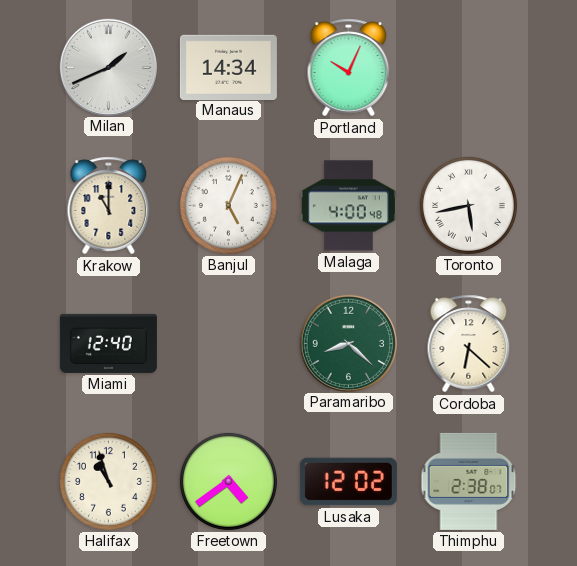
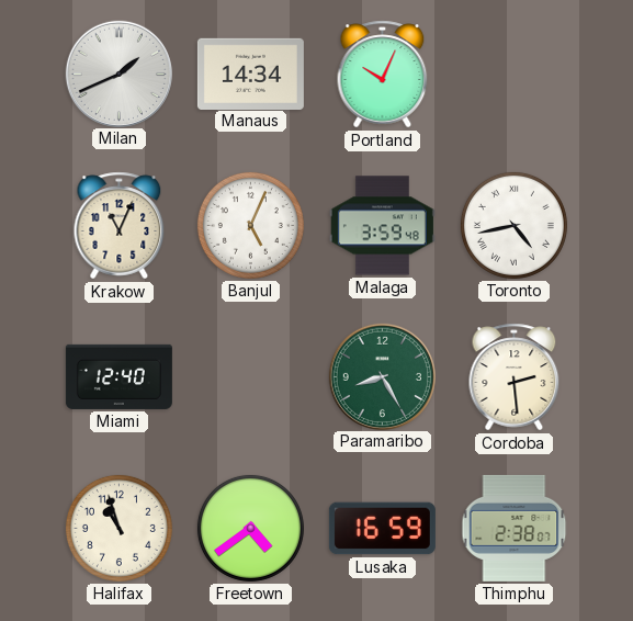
Krakow: 11:00 -> 11:04 (120, 226)
Malaga: 4:00 -> 3:59 (382, 226)
Toronto: 5:43 -> 4:43 (513, 225)
Paramaribo: 8:22 -> 8:25 (382, 376)
Cordoba: 6:22 -> 2:29 (515, 377)
Lusaka: 12:02 -> 16:59 (382, 529)
